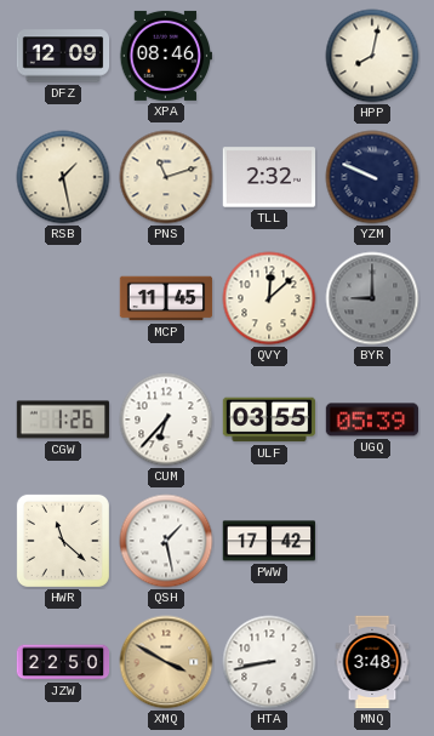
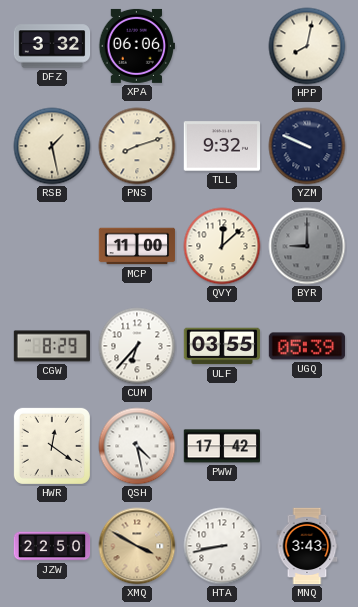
DFZ: 12:09 -> 3:32 (52, 46)
XPA: 08:46 -> 06:06 (136, 46)
PNS: 11:12 -> 8:12 (137, 146)
TLL: 2:32 -> 9:32 (222, 146)
MCP: 11:45 -> 11:00 (137, 246)
CGW: 1:26 -> 8:29 (52, 346)
HWR: 11:22 -> 12:21 (52, 446)
QSH: 1:28 -> 4:28 (137, 446)
MNQ: 3:48 -> 3:43 (307, 546)
